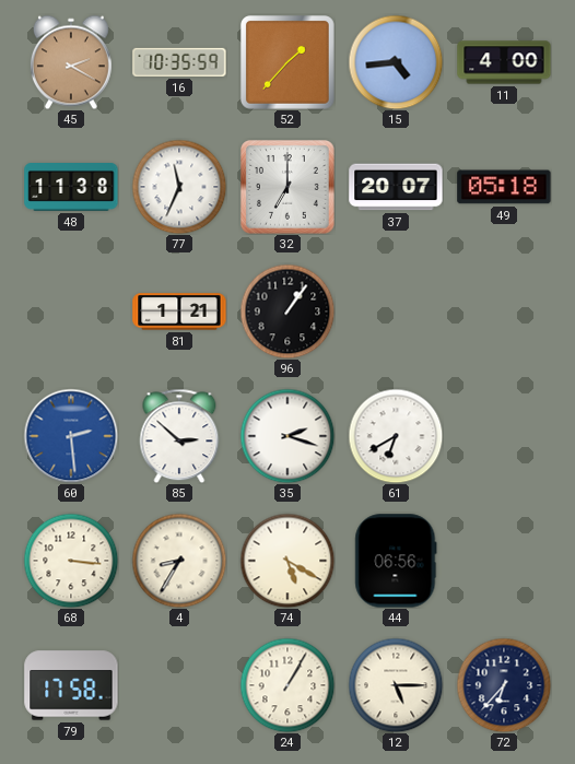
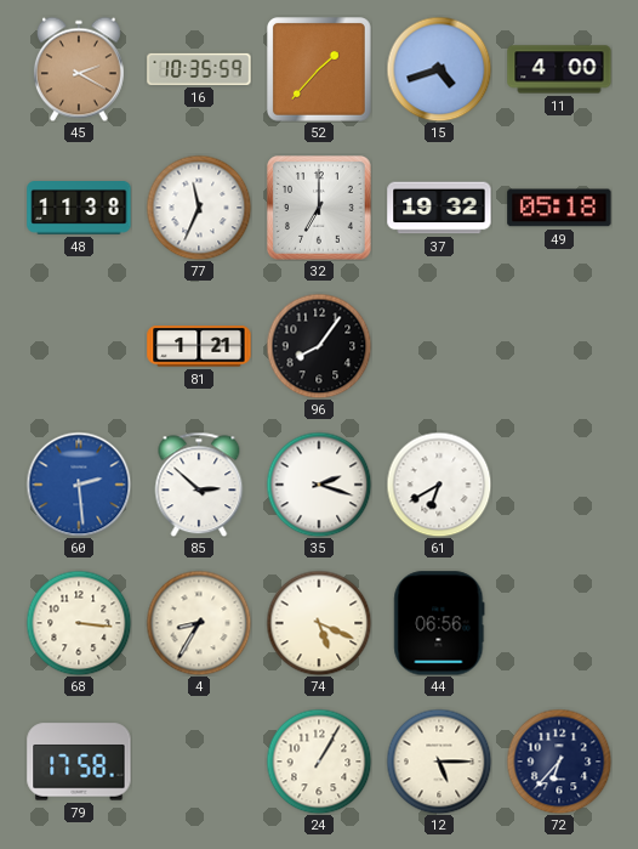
15: 4:44 -> 4:42 (439, 69)
37: 20:07 -> 19:32 (439, 208)
96: 1:06 -> 8:06 (319, 346)
74: 5:20 -> 5:19 (319, 623)
